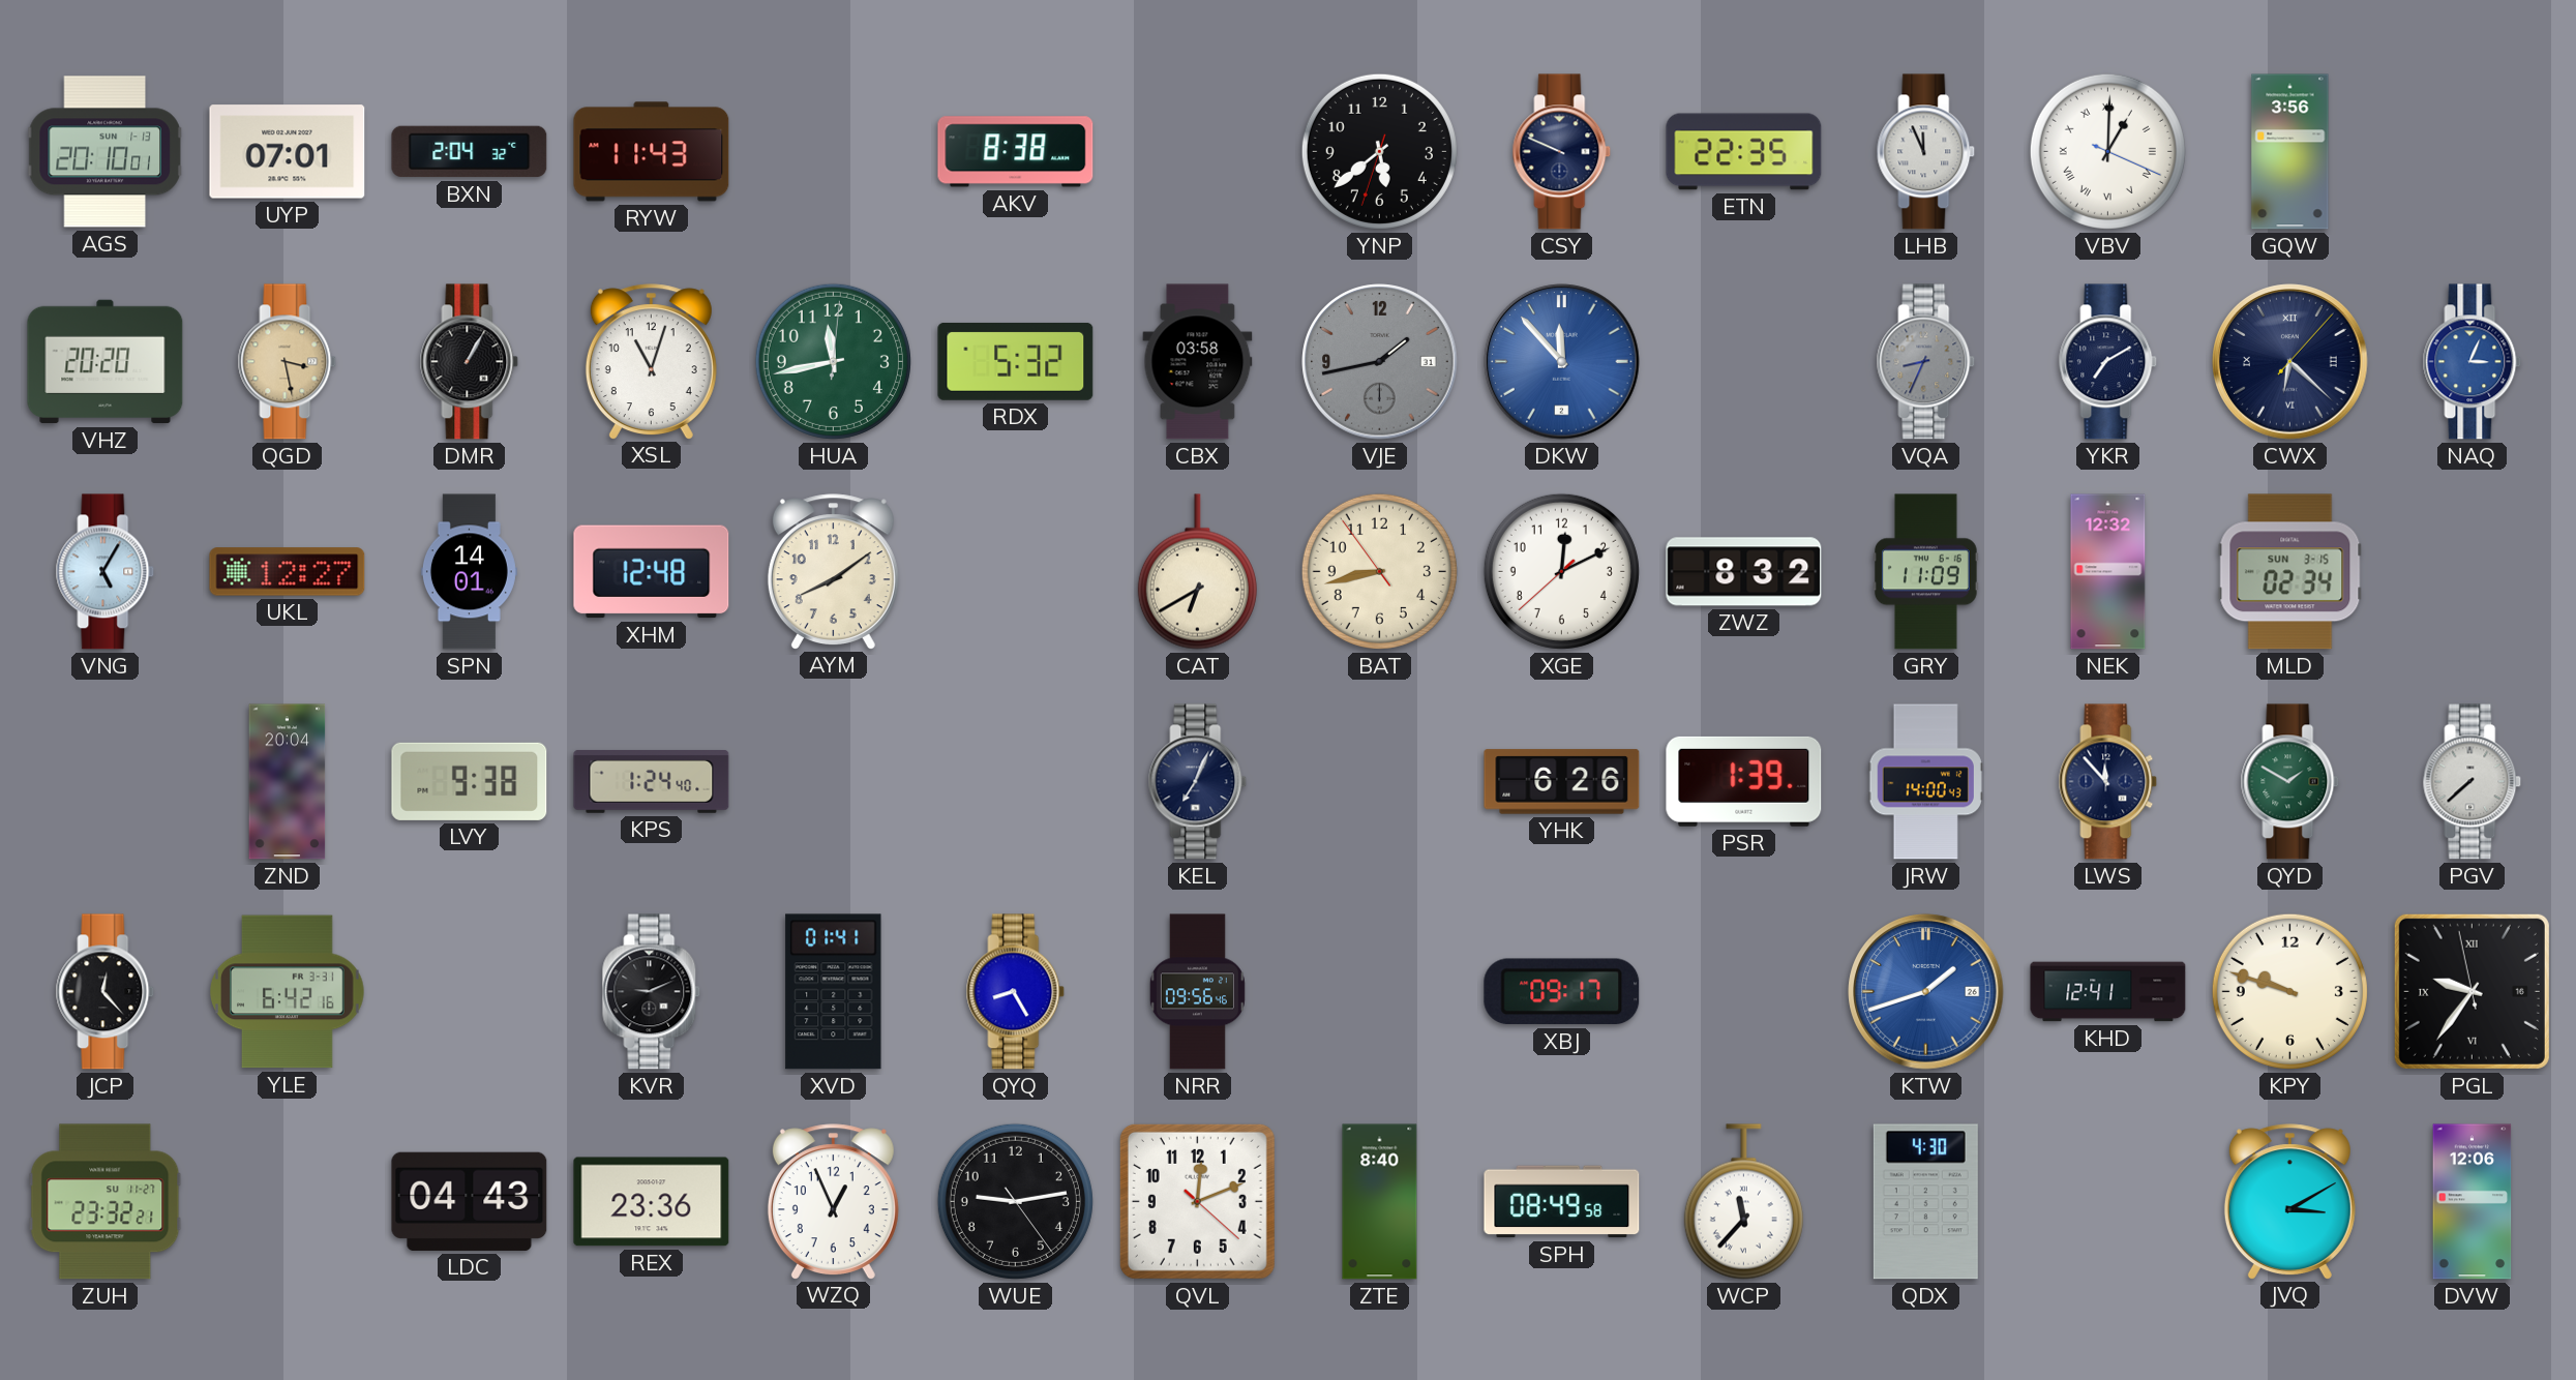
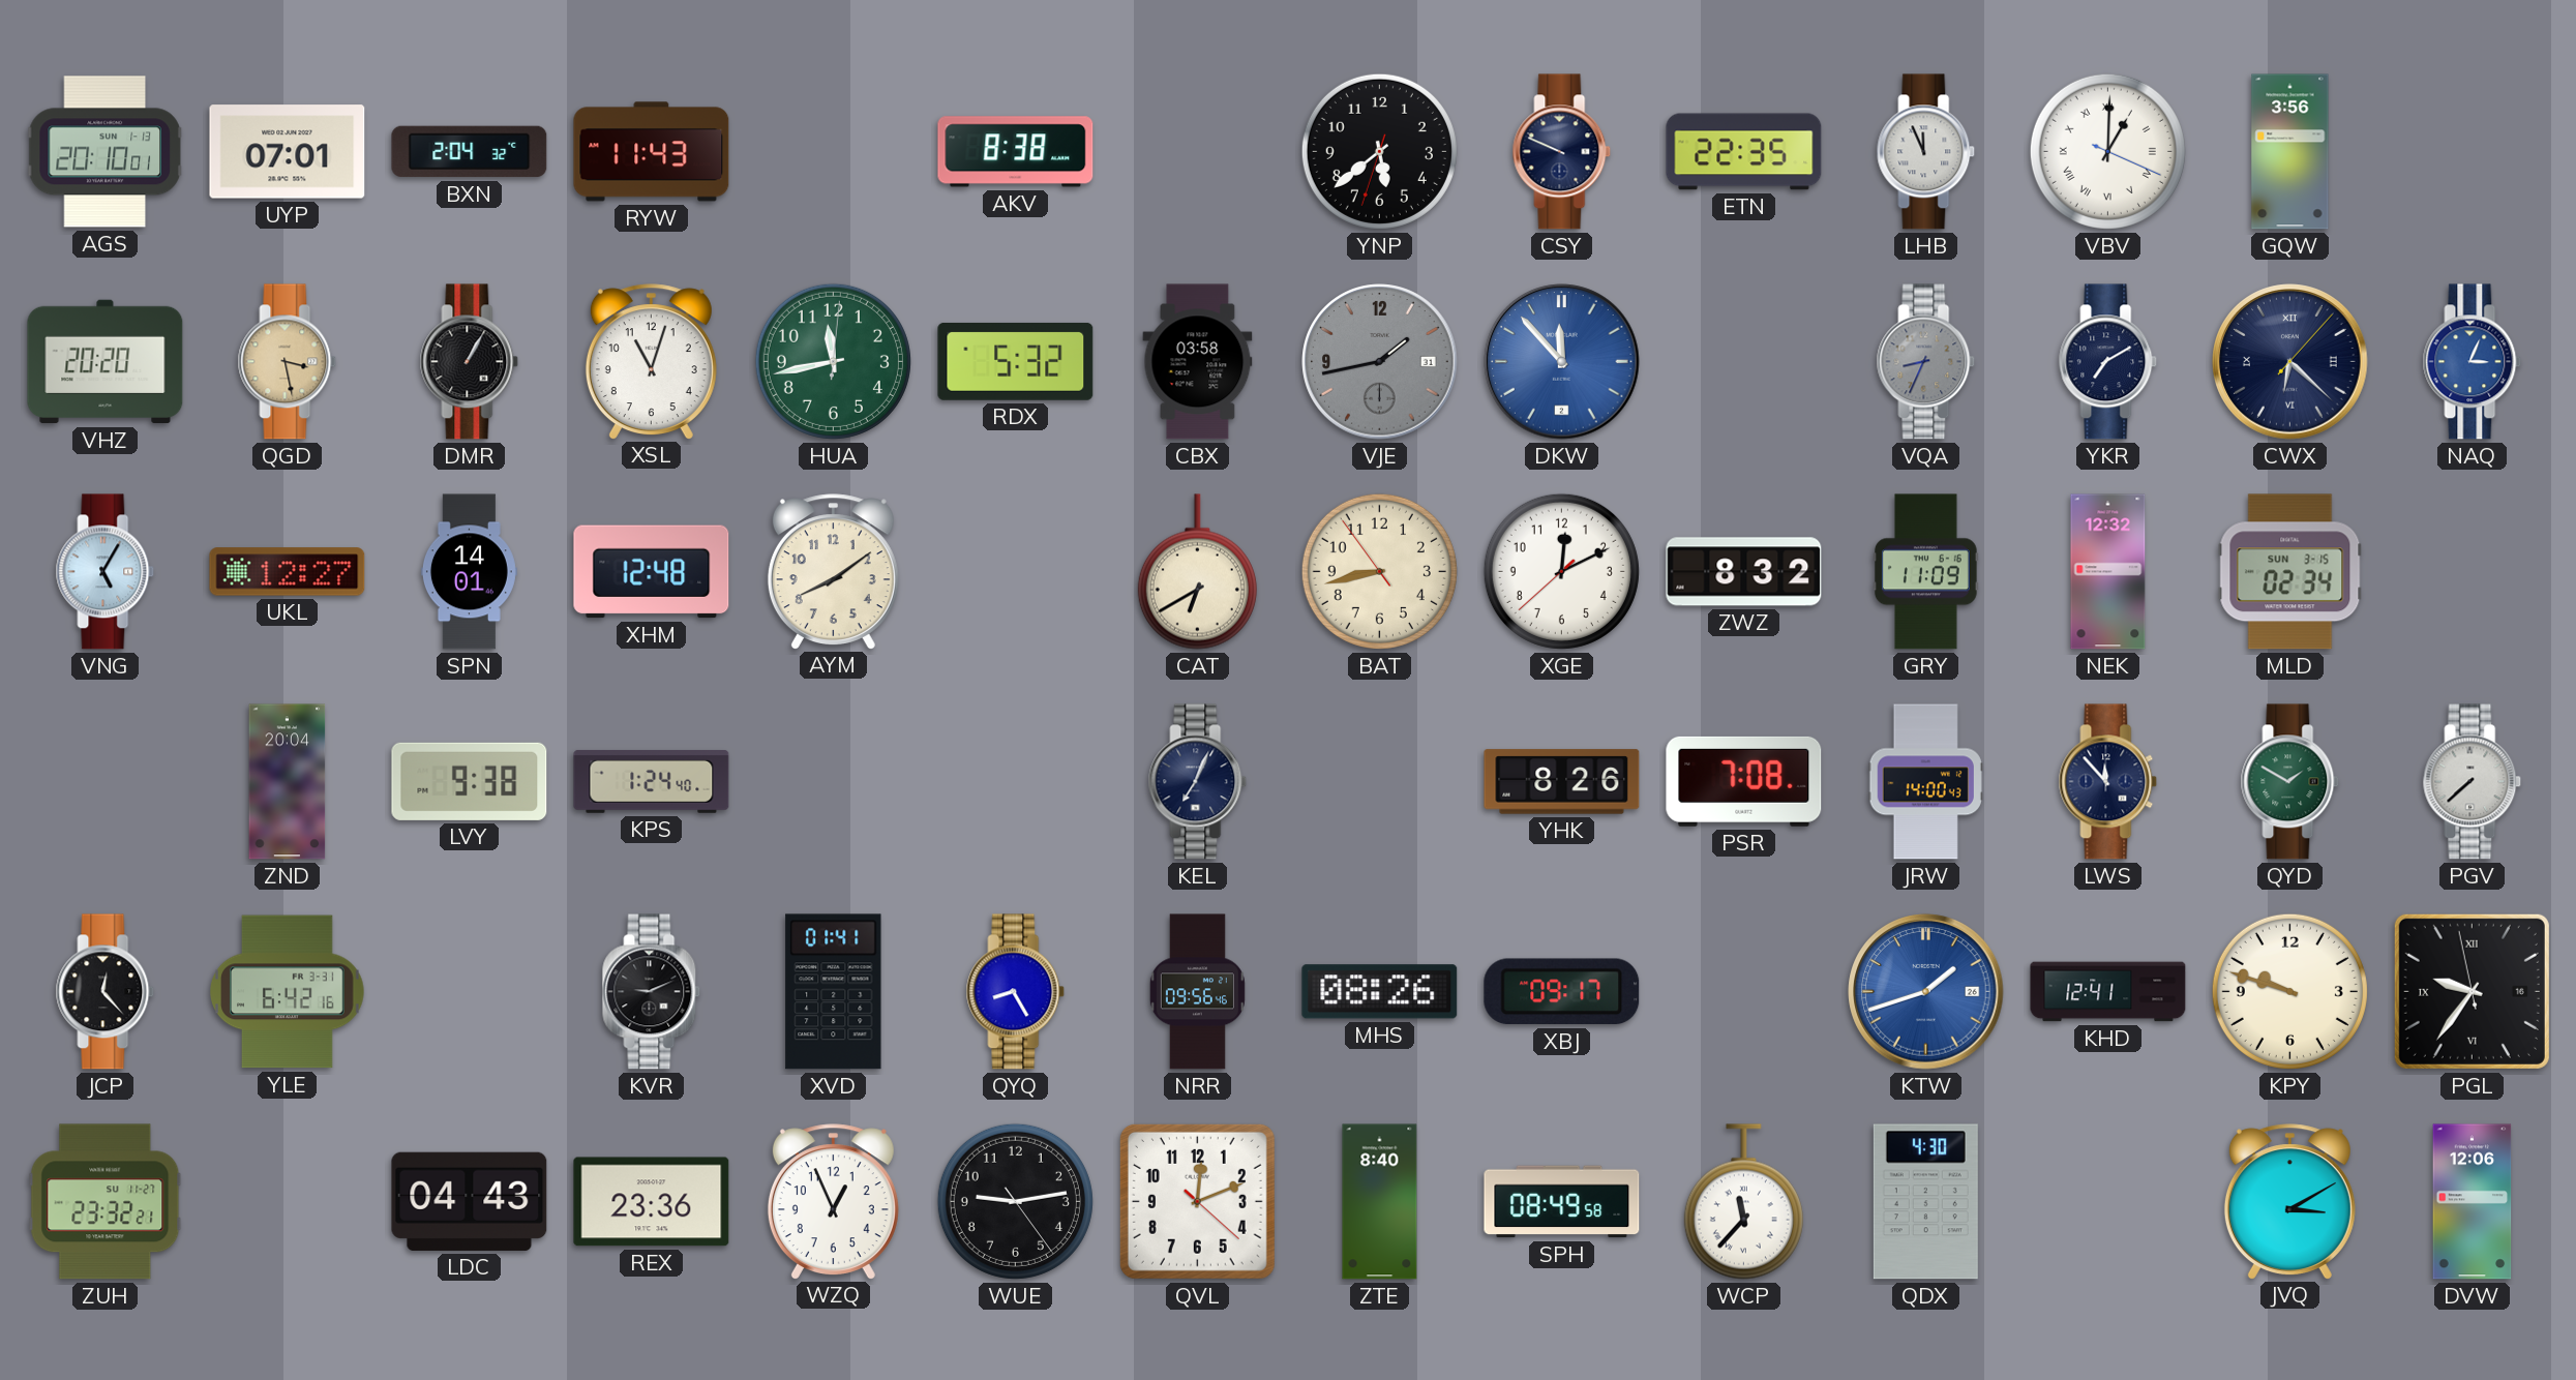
YHK: 6:26 -> 8:26 (1562, 782)
PSR: 1:39 -> 7:08 (1744, 781)
MHS: none -> 08:26 (1380, 992)
